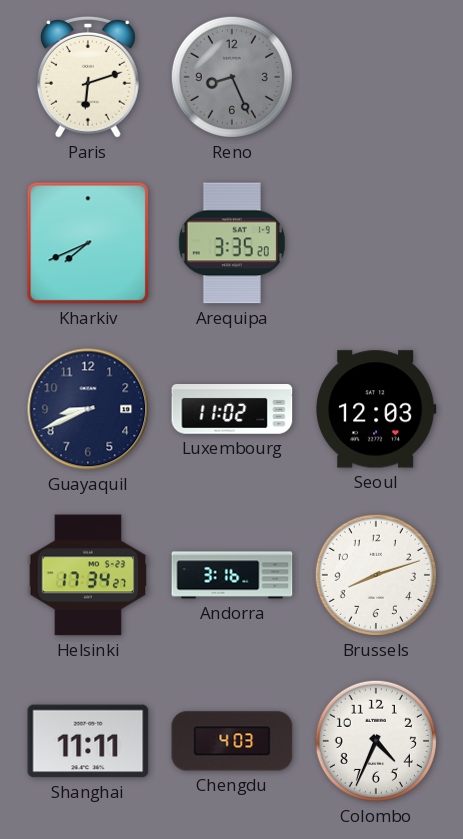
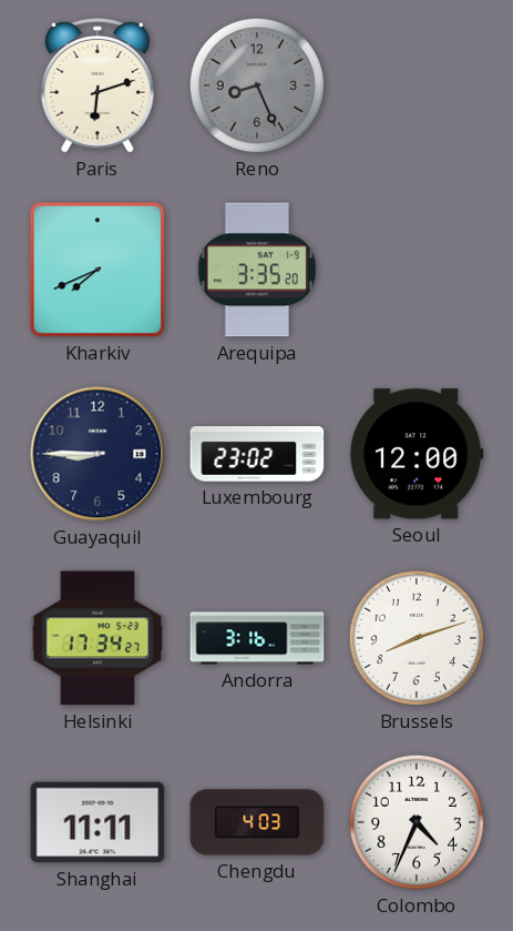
Guayaquil: 8:41 -> 8:45 (98, 454)
Luxembourg: 11:02 -> 23:02 (257, 455)
Seoul: 12:03 -> 12:00 (417, 454)
